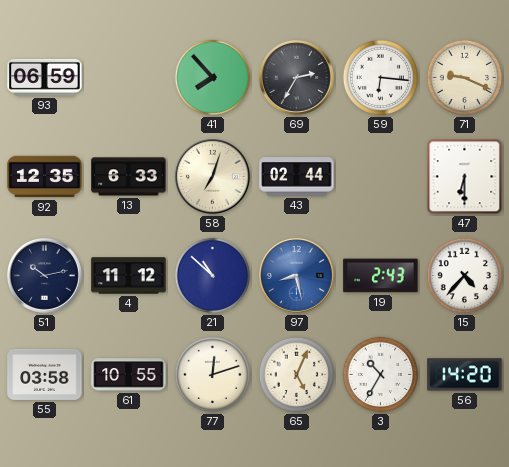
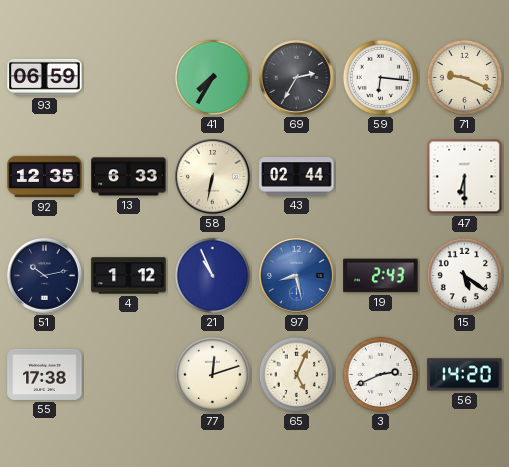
41: 7:53 -> 7:35 (213, 78)
58: 7:03 -> 6:32 (212, 176)
4: 11:12 -> 1:12 (129, 276)
21: 10:52 -> 10:56 (213, 276)
15: 4:37 -> 5:21 (465, 276)
55: 03:58 -> 17:38 (45, 374)
61: 10:55 -> none (129, 375)
3: 10:35 -> 2:41 (381, 375)
